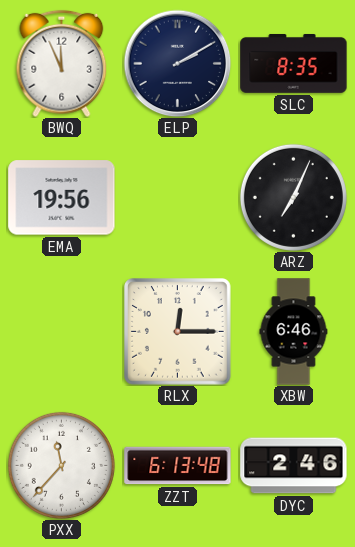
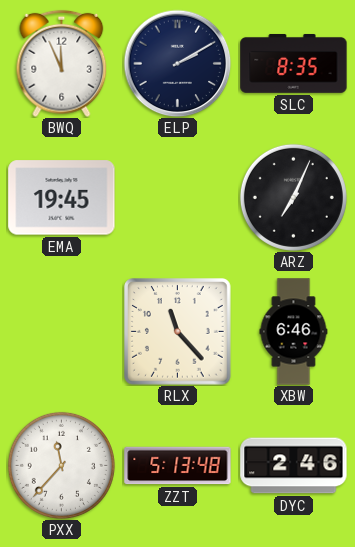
EMA: 19:56 -> 19:45 (62, 198)
RLX: 12:15 -> 11:23 (178, 332)
ZZT: 6:13 -> 5:13 (178, 466)
